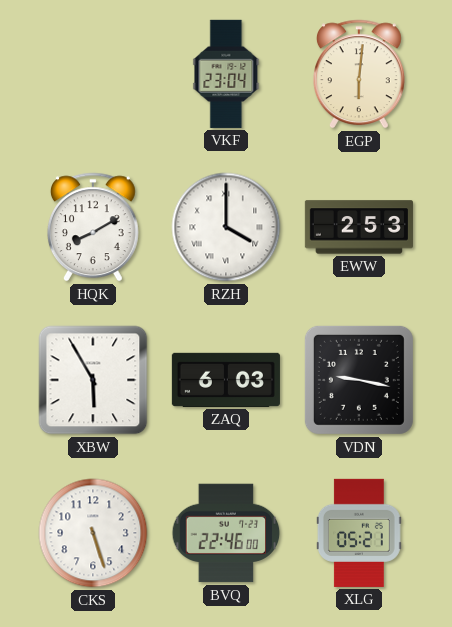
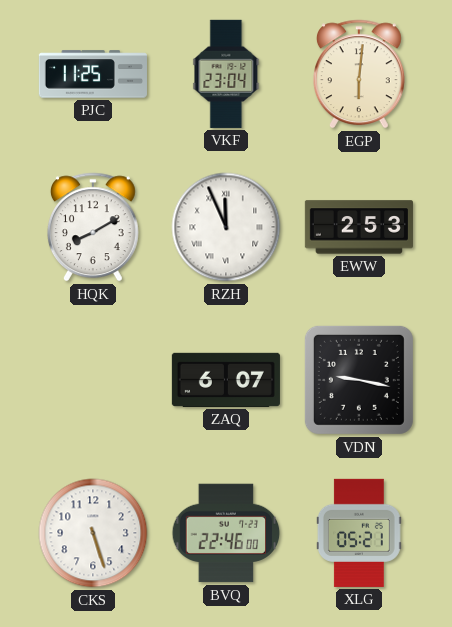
PJC: none -> 11:25 (93, 74)
RZH: 4:00 -> 11:56 (226, 227)
XBW: 5:55 -> none (93, 380)
ZAQ: 6:03 -> 6:07 (226, 380)
